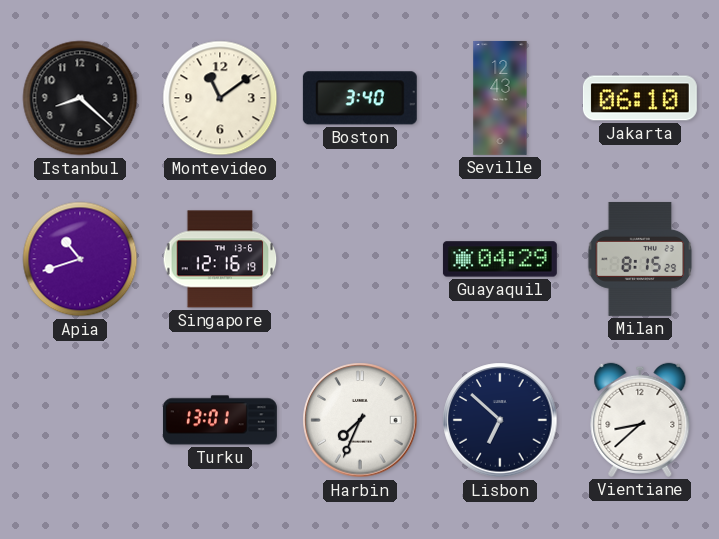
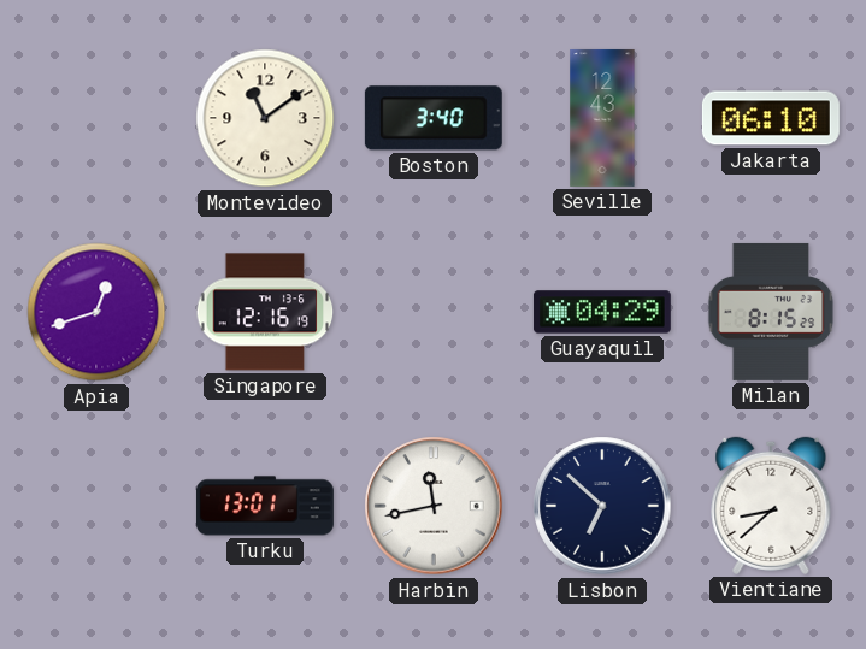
Istanbul: 8:22 -> none (80, 98)
Apia: 10:42 -> 12:42 (96, 312)
Harbin: 7:34 -> 11:43 (434, 506)
